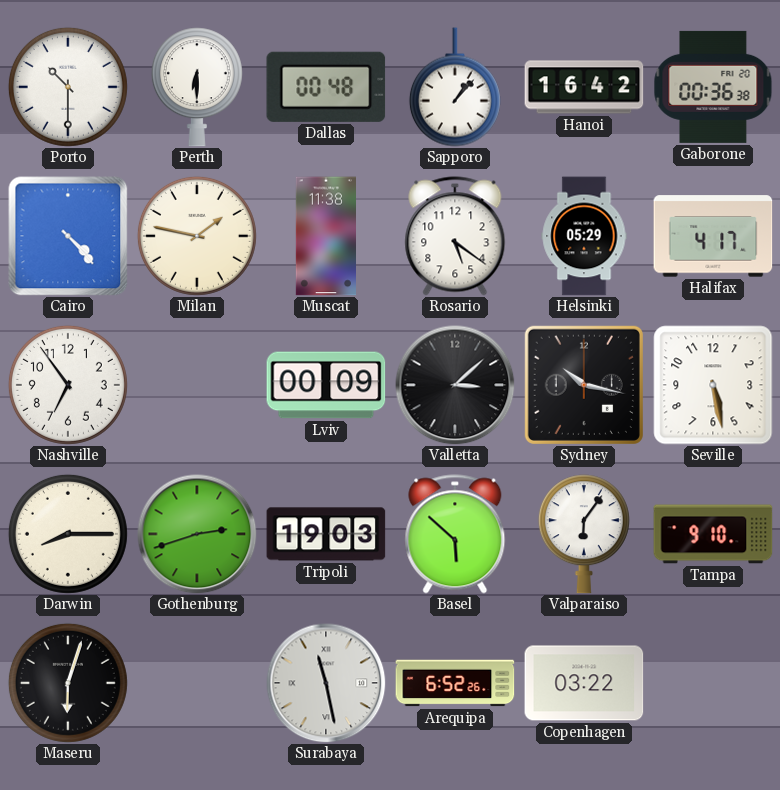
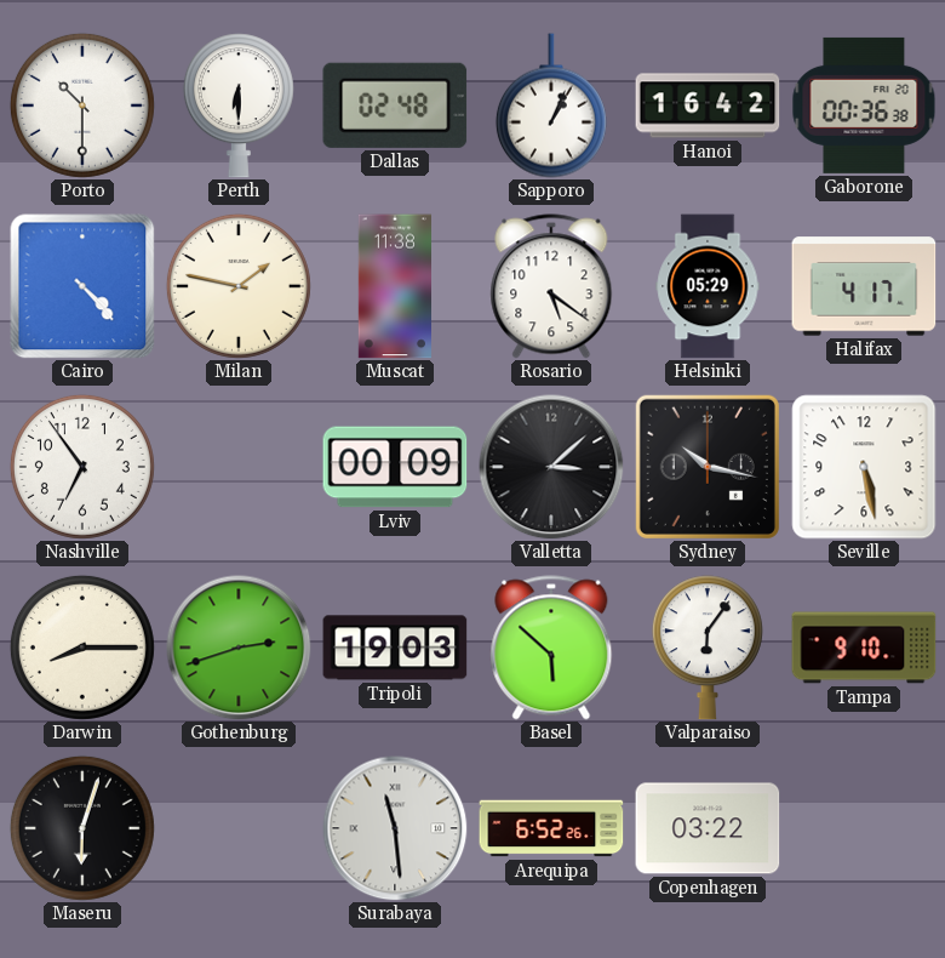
Dallas: 00:48 -> 02:48 (395, 106)
Sapporo: 1:07 -> 1:04 (551, 106)
Surabaya: 11:28 -> 11:29 (395, 828)
